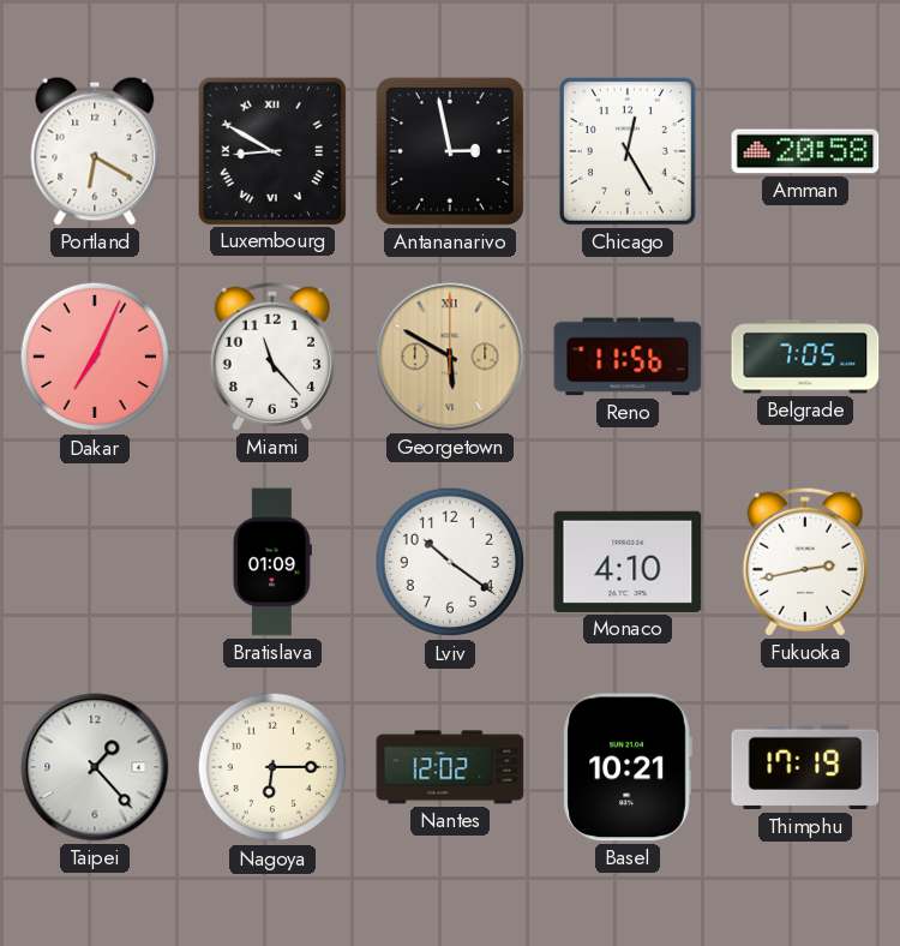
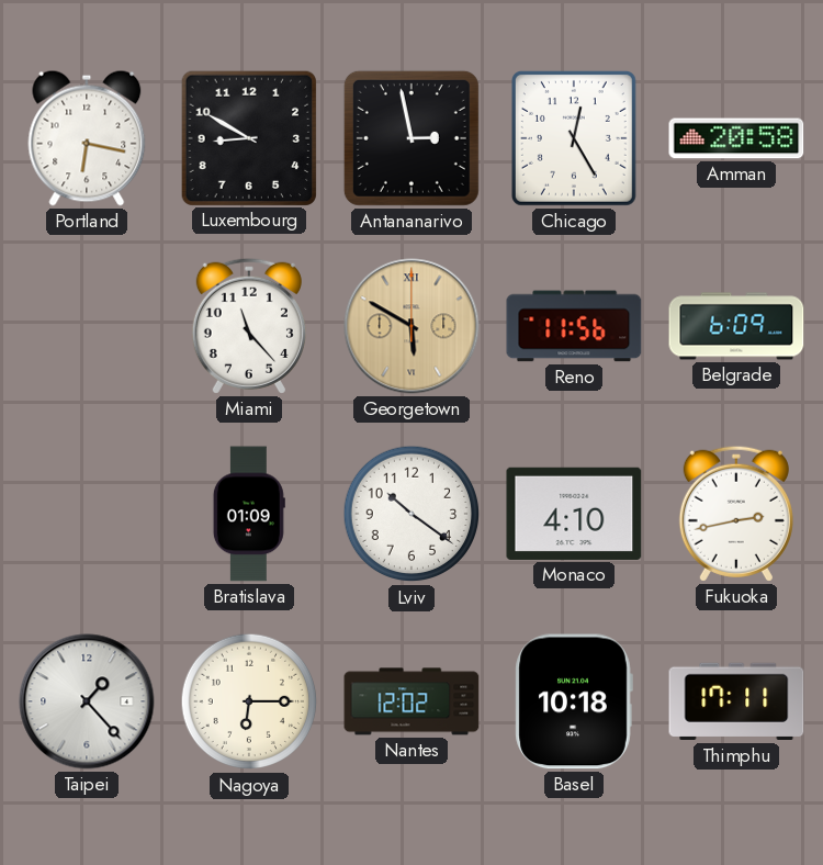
Portland: 6:20 -> 6:17 (87, 138)
Luxembourg numerals: Roman -> Arabic (248, 137)
Dakar: 7:04 -> none (95, 357)
Belgrade: 7:05 -> 6:09 (736, 326)
Basel: 10:21 -> 10:18 (574, 701)
Thimphu: 17:19 -> 17:11 (736, 701)
